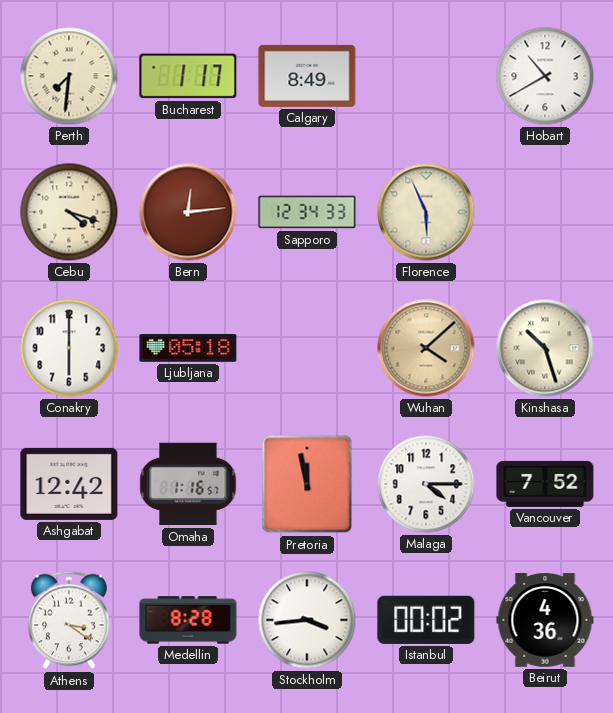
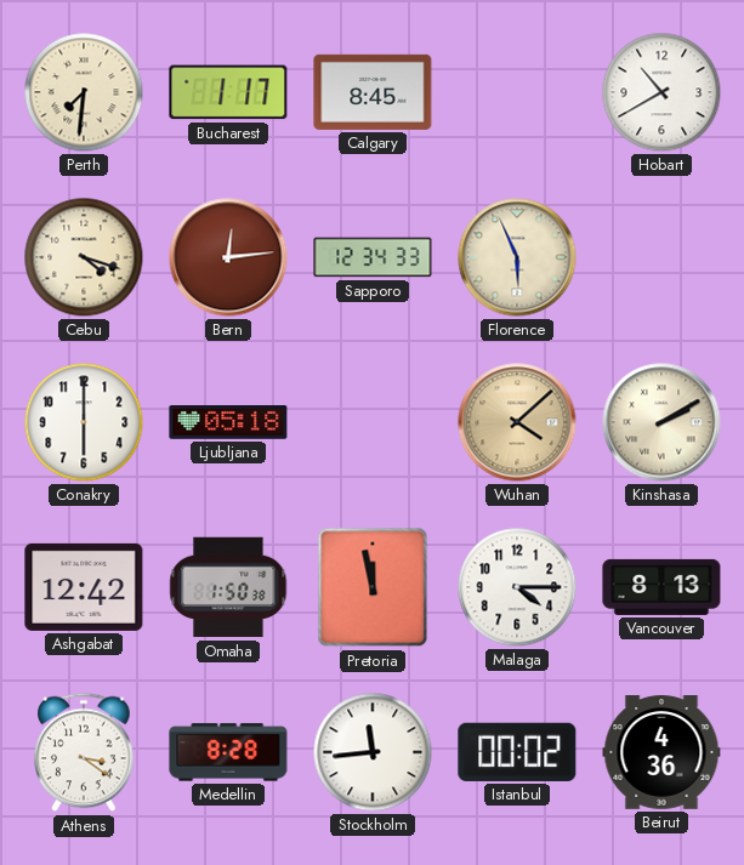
Calgary: 8:49 -> 8:45 (373, 92)
Kinshasa: 10:27 -> 2:10 (661, 422)
Omaha: 1:16 -> 1:50 (228, 587)
Vancouver: 7:52 -> 8:13 (661, 587)
Stockholm: 3:44 -> 11:44 (373, 752)
